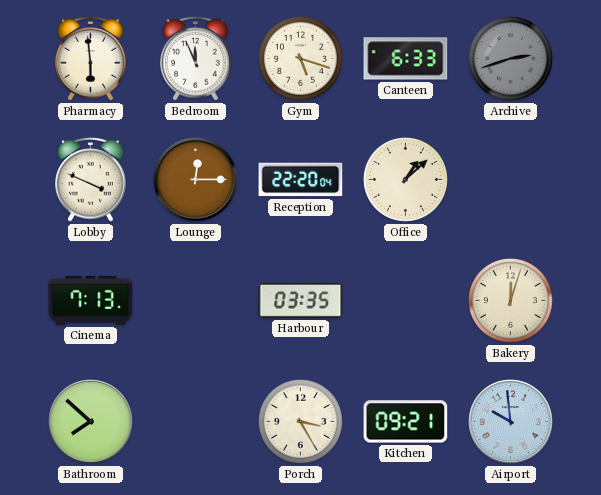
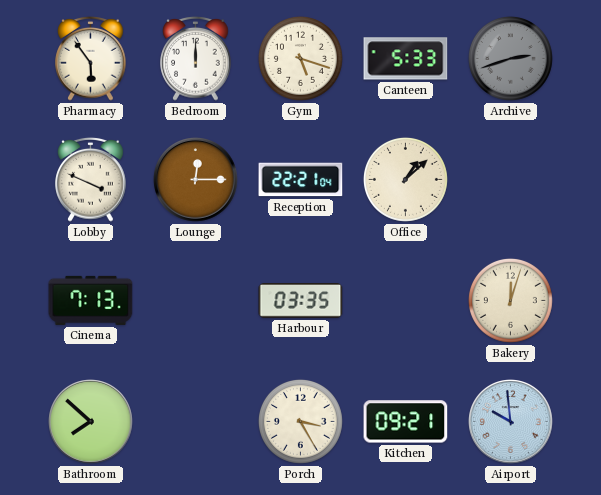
Pharmacy: 5:59 -> 5:54 (91, 58)
Bedroom: 11:56 -> 12:00 (196, 58)
Canteen: 6:33 -> 5:33 (406, 59)
Reception: 22:20 -> 22:21 (301, 180)
